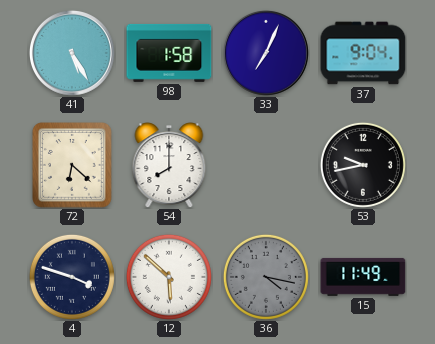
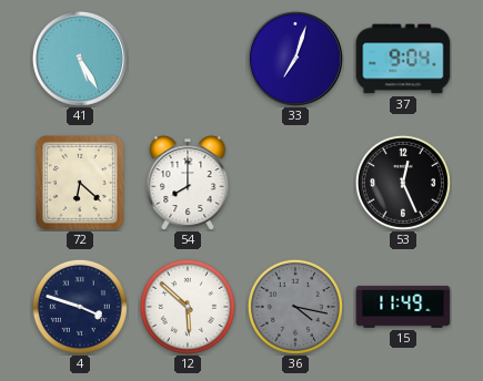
98: 1:58 -> none (169, 53)
33: 7:04 -> 7:03 (295, 59)
53: 9:43 -> 12:26 (403, 183)
